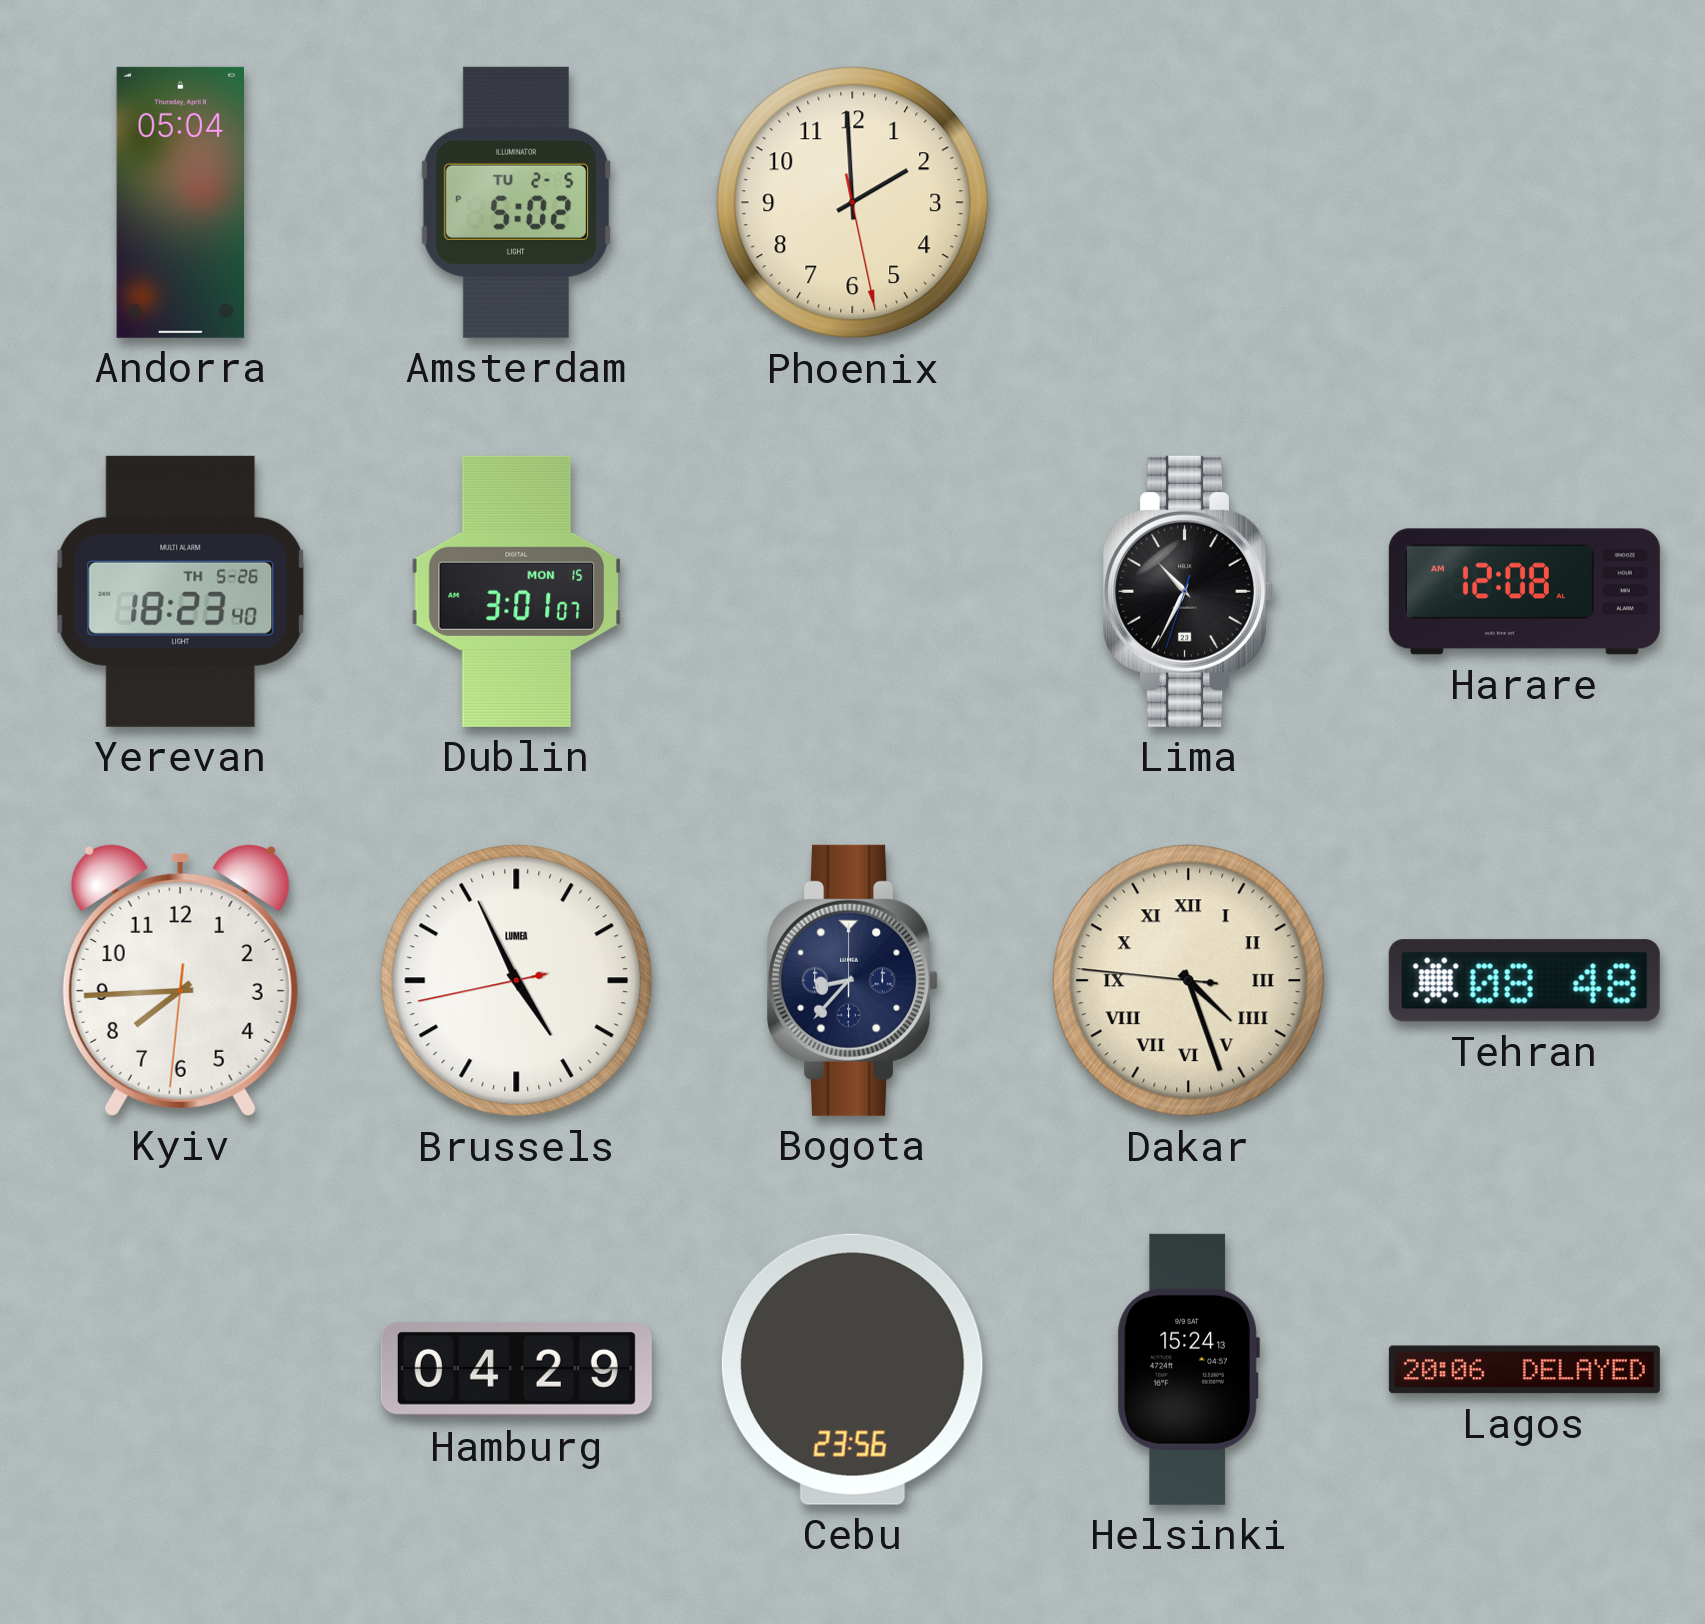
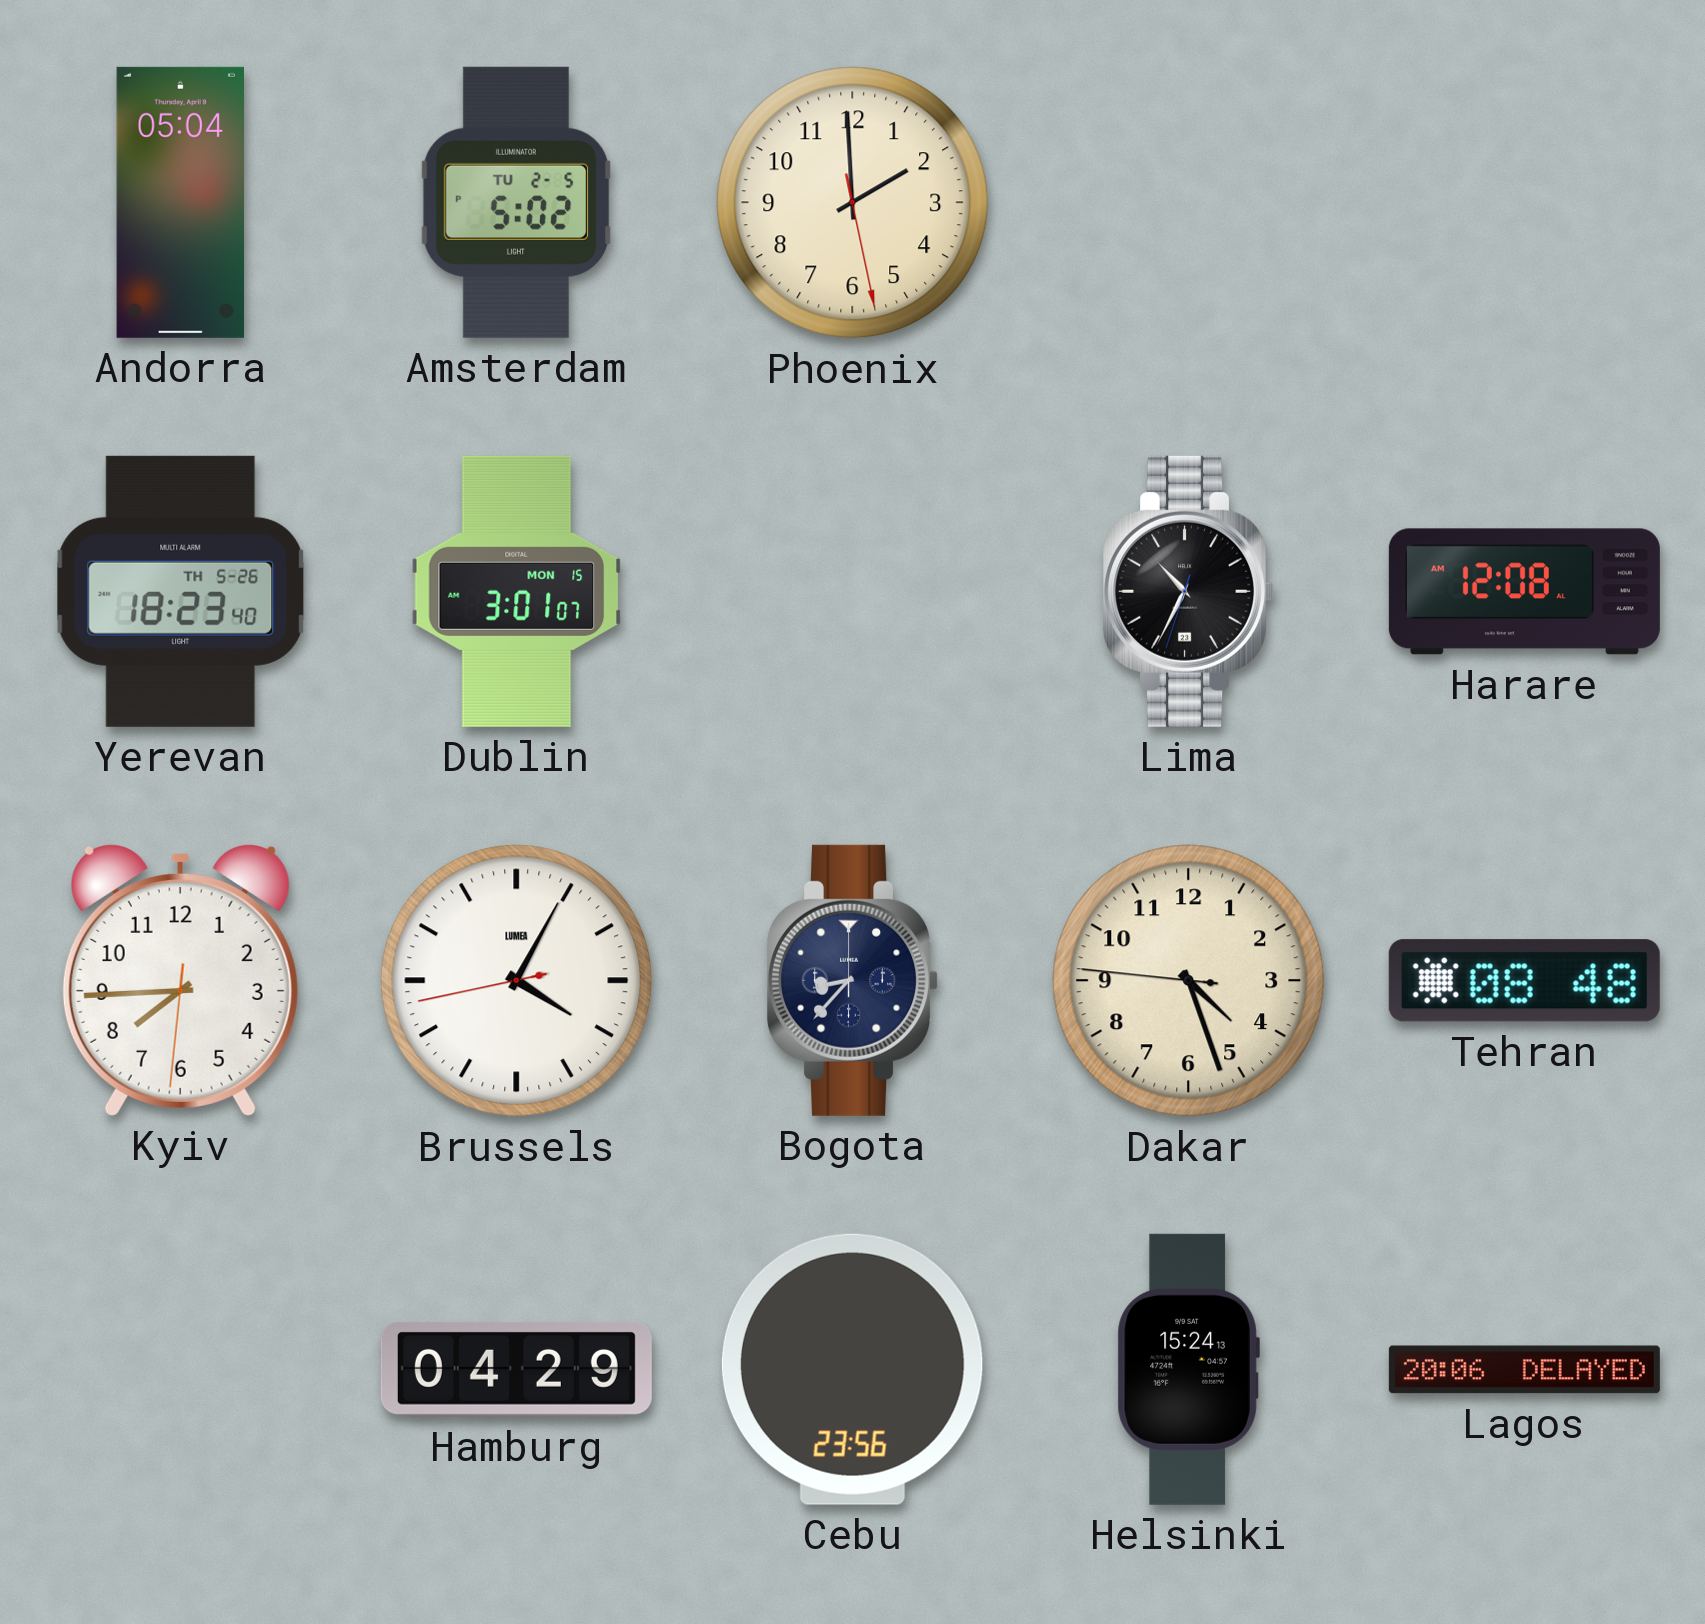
Brussels: 4:55 -> 4:04 (517, 981)
Dakar numerals: Roman -> Arabic (1189, 981)
